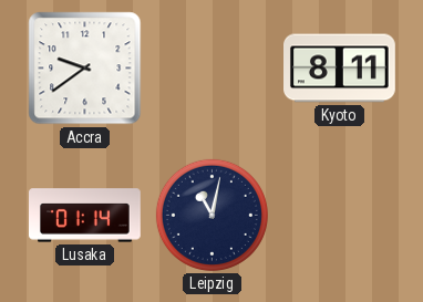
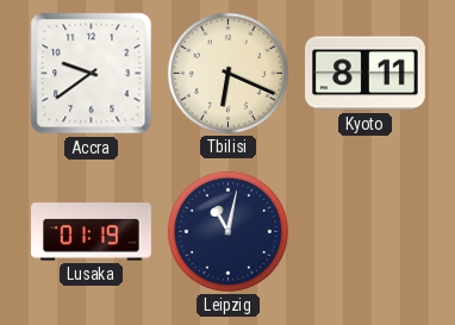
Tbilisi: none -> 6:19 (227, 73)
Lusaka: 01:14 -> 01:19 (92, 232)
